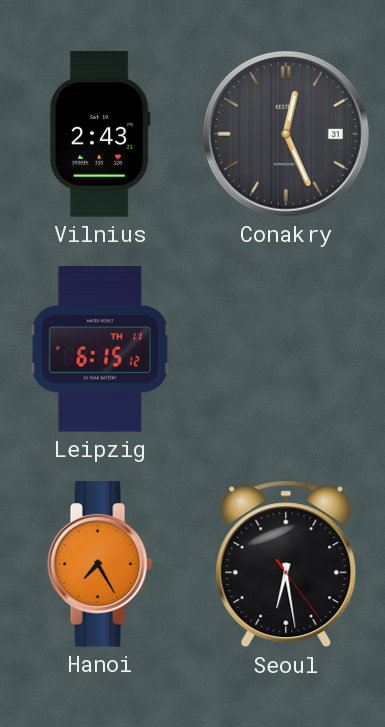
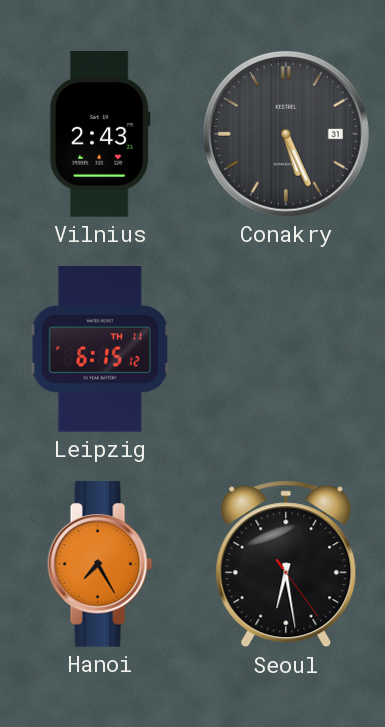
Conakry: 12:26 -> 5:26 (286, 134)
